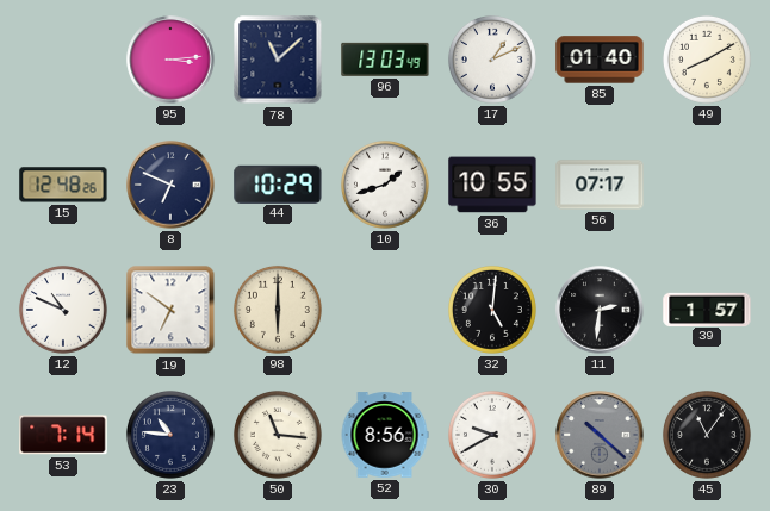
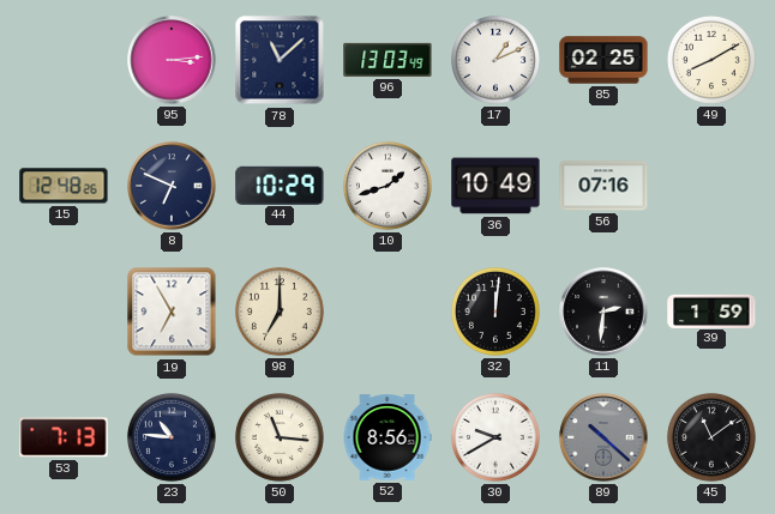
85: 01:40 -> 02:25 (603, 60)
36: 10:55 -> 10:49 (495, 186)
56: 07:17 -> 07:16 (603, 186)
12: 10:49 -> none (63, 310)
19: 6:51 -> 6:55 (172, 312)
98: 6:00 -> 7:00 (280, 312)
32: 5:01 -> 12:01 (495, 312)
39: 1:57 -> 1:59 (711, 310)
53: 7:14 -> 7:13 (64, 437)
45: 11:06 -> 11:09 (711, 437)
